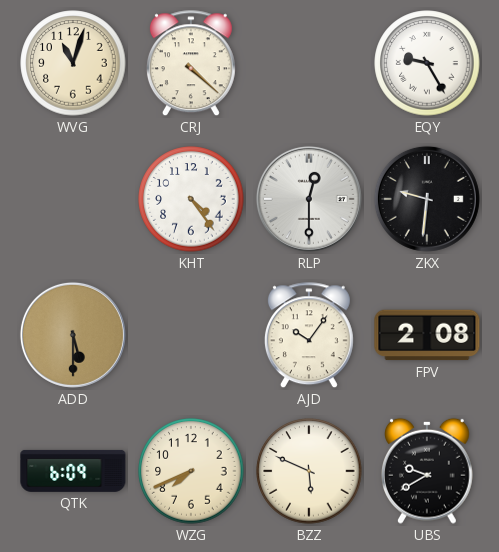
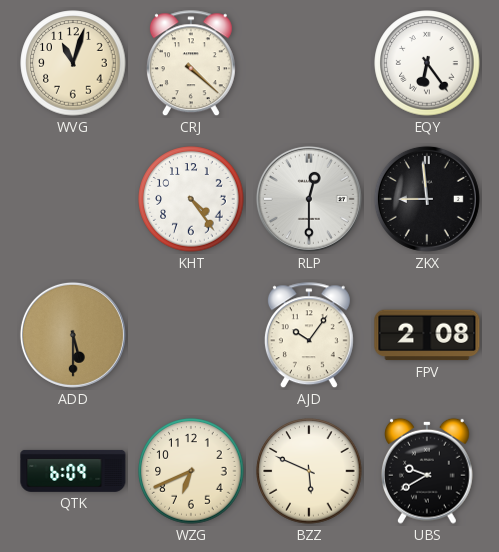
EQY: 9:25 -> 6:24 (427, 63)
ZKX: 9:31 -> 8:59 (427, 199)
WZG: 7:41 -> 6:41 (191, 471)
